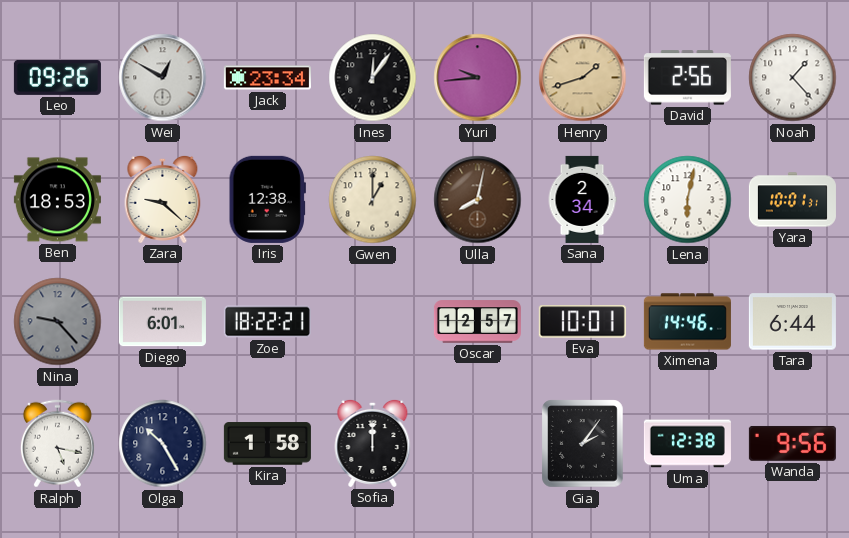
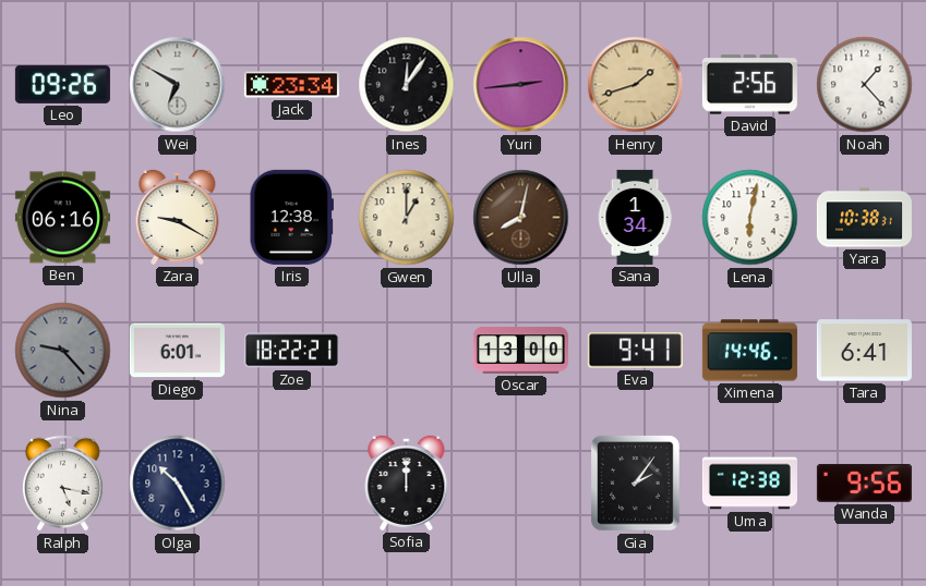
Wei: 12:50 -> 6:50 (178, 85)
Yuri: 9:44 -> 2:44 (521, 85)
Ben: 18:53 -> 06:16 (62, 218)
Zara: 9:22 -> 9:20 (178, 217)
Sana: 2:34 -> 1:34 (635, 217)
Yara: 10:01 -> 10:38 (864, 218)
Oscar: 12:57 -> 13:00 (520, 351)
Eva: 10:01 -> 9:41 (635, 351)
Tara: 6:44 -> 6:41 (864, 351)
Kira: 1:58 -> none (267, 444)
